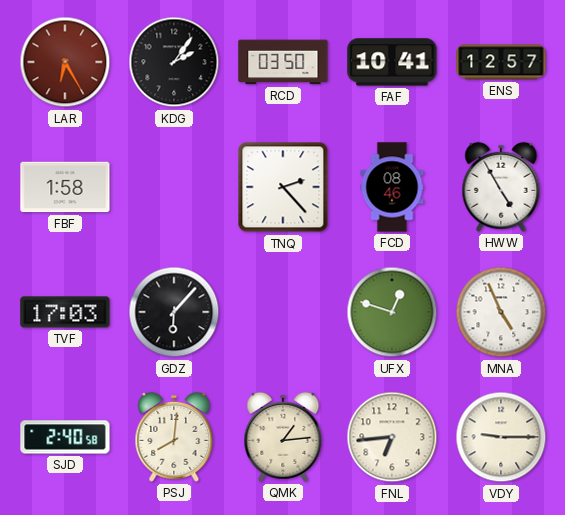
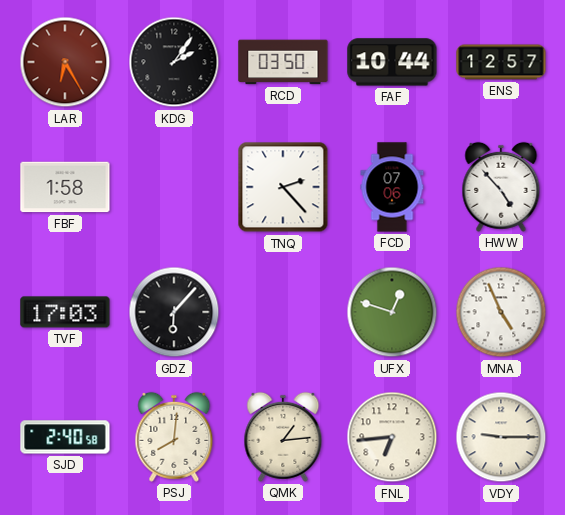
FAF: 10:41 -> 10:44 (392, 62)
FCD: 08:46 -> 07:06 (392, 187)
HWW: 4:55 -> 4:53 (501, 187)
